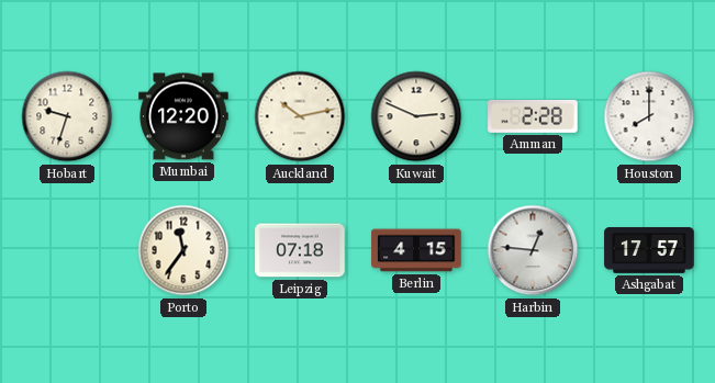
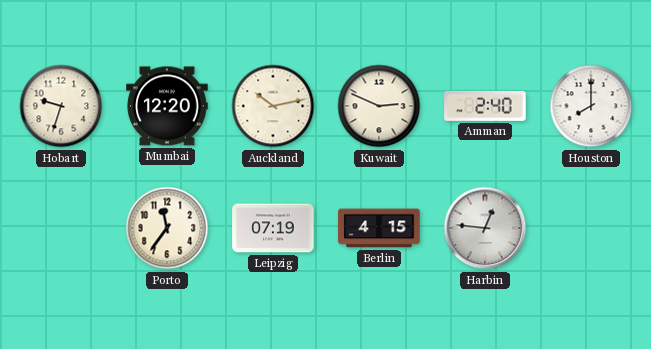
Amman: 2:28 -> 2:40 (485, 106)
Leipzig: 07:18 -> 07:19 (273, 228)
Ashgabat: 17:57 -> none (649, 251)
